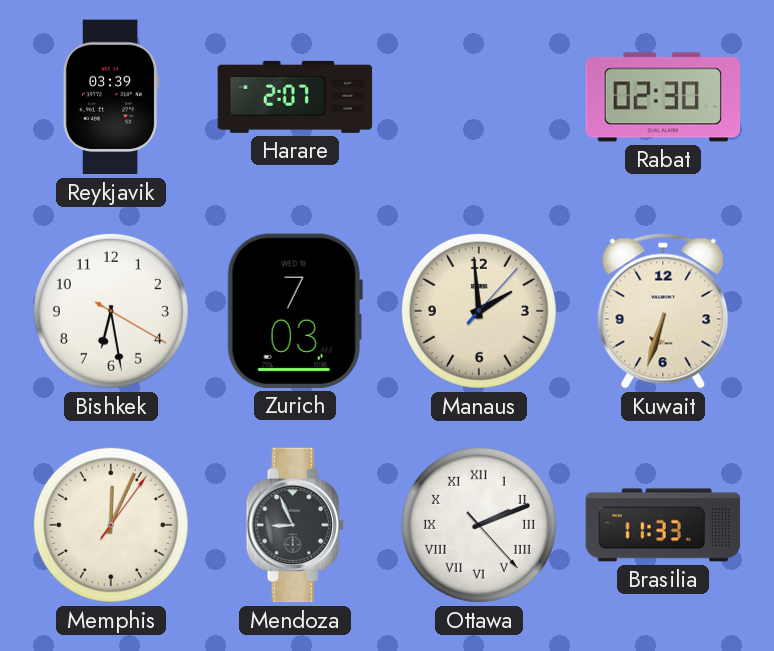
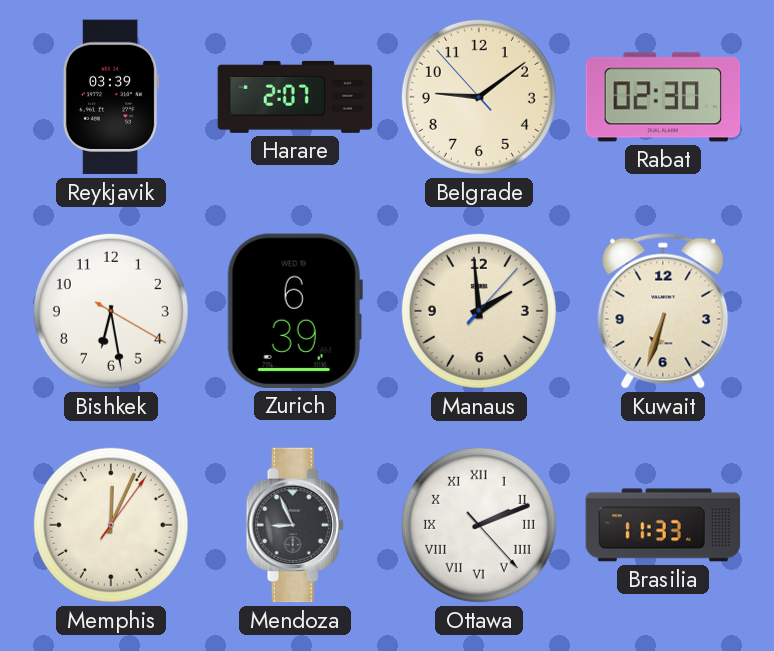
Belgrade: none -> 9:08 (479, 97)
Zurich: 7:03 -> 6:39 (295, 311)
